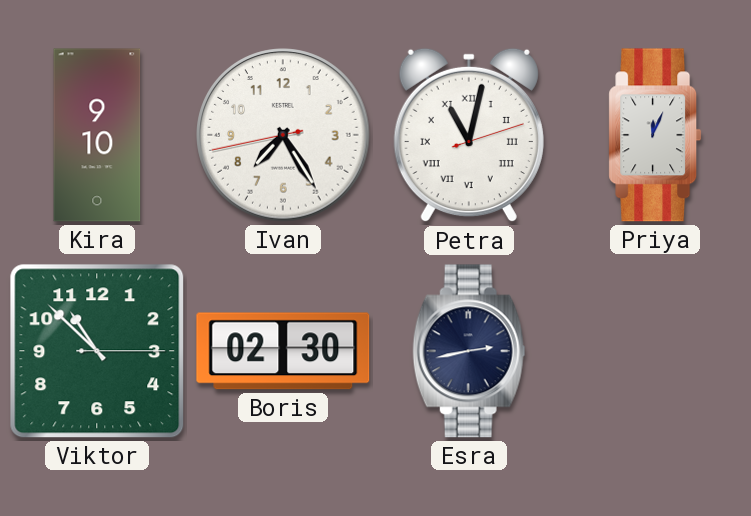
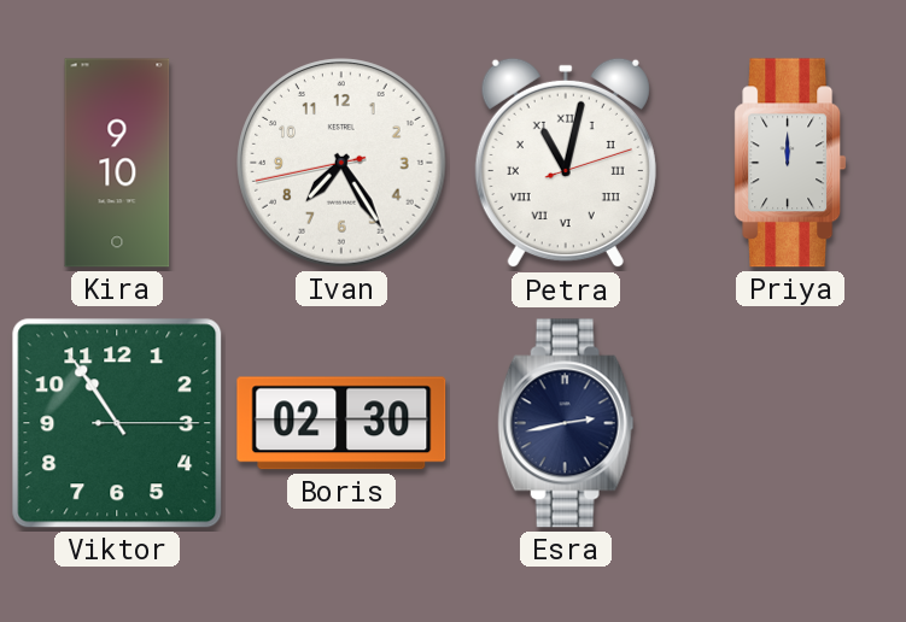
Priya: 12:04 -> 12:00 (790, 163)
Viktor: 10:52 -> 10:54 (117, 423)
